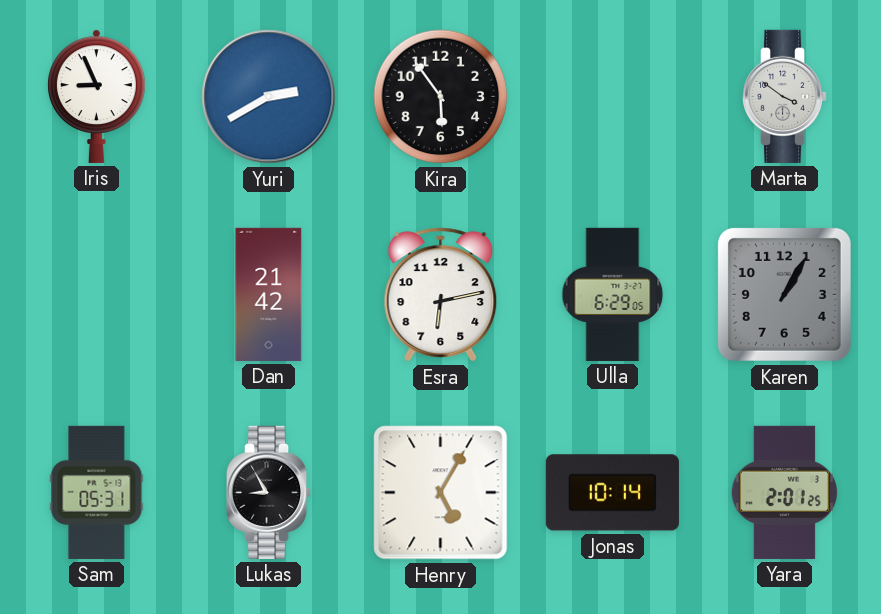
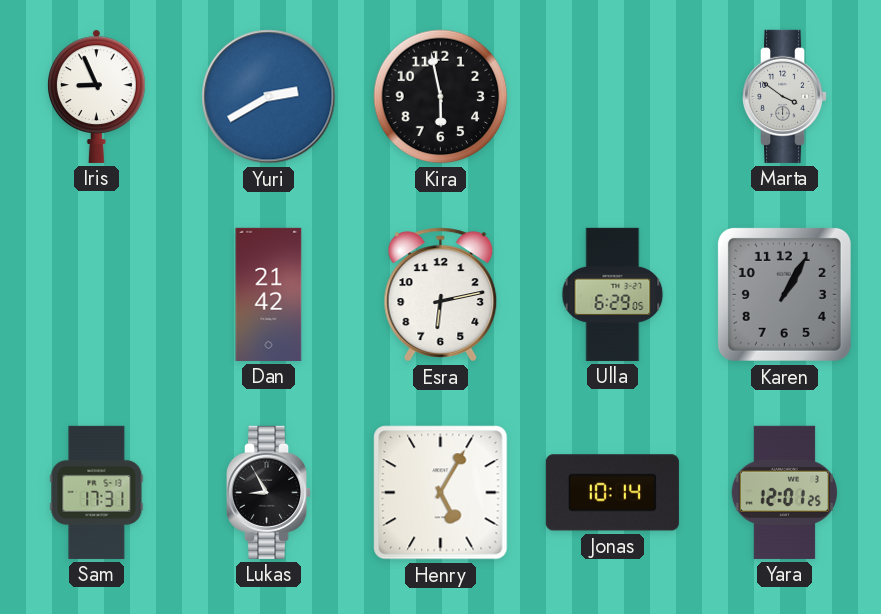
Kira: 5:54 -> 5:58 (441, 97)
Sam: 05:31 -> 17:31 (97, 492)
Yara: 2:01 -> 12:01 (784, 492)
